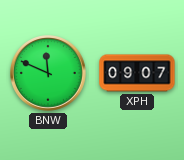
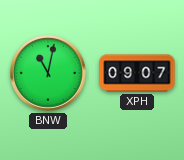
BNW: 11:49 -> 11:02 (49, 74)
